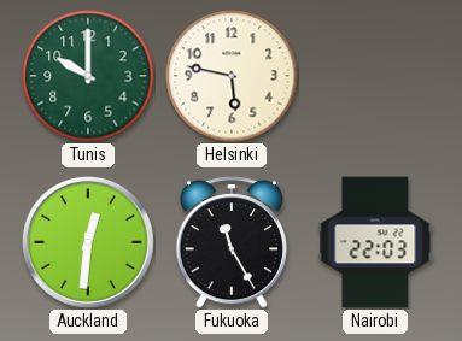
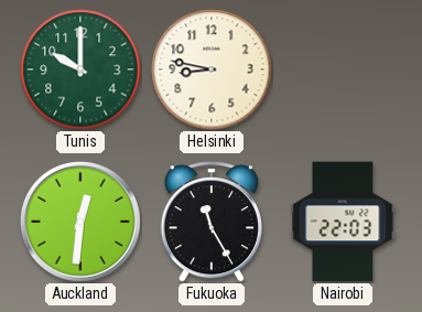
Helsinki: 5:47 -> 8:47 (212, 69)
